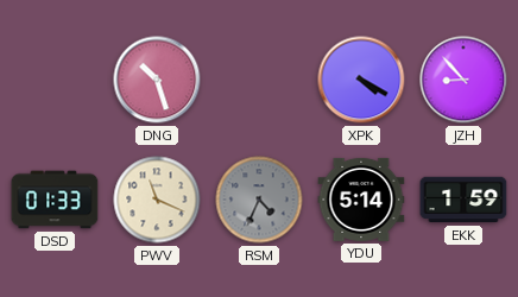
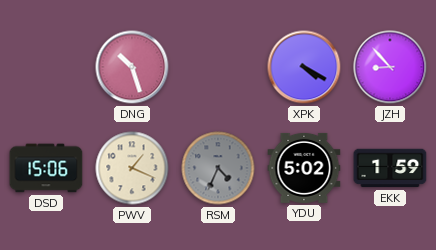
DSD: 01:33 -> 15:06 (46, 168)
PWV: 11:19 -> 1:19 (132, 168)
YDU: 5:14 -> 5:02 (304, 168)
